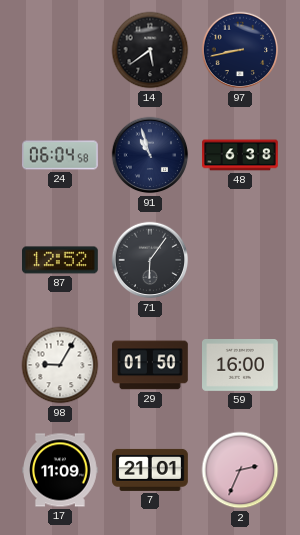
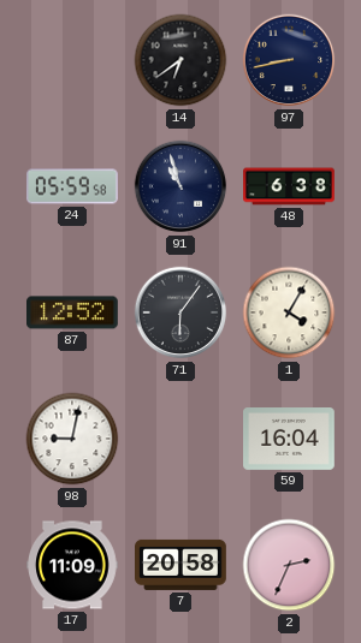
14: 5:39 -> 6:39 (180, 60)
24: 06:04 -> 05:59 (73, 186)
1: none -> 4:05 (289, 312)
98: 9:05 -> 9:02 (72, 439)
29: 01:50 -> none (151, 365)
59: 16:00 -> 16:04 (290, 440)
7: 21:01 -> 20:58 (180, 565)
